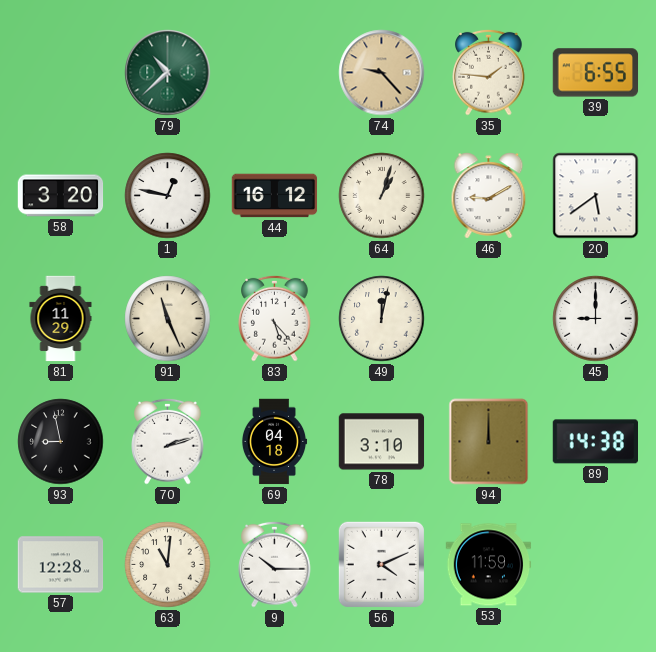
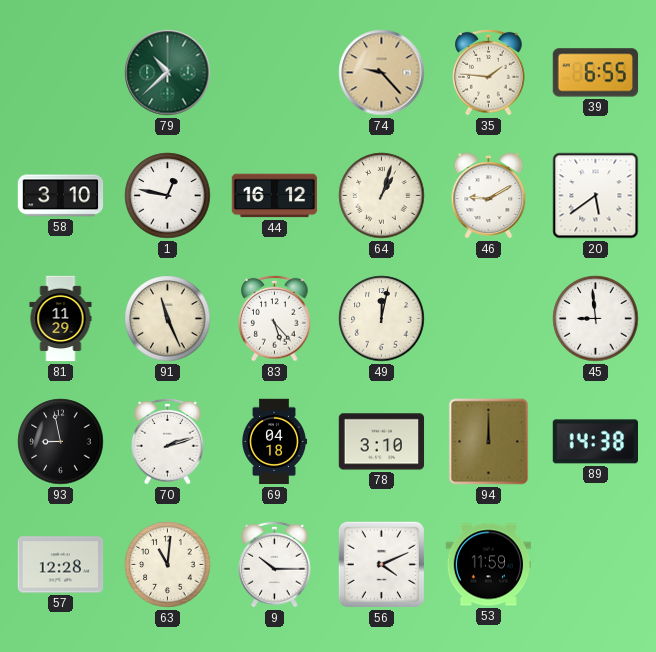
58: 3:20 -> 3:10 (61, 196)
45: 9:00 -> 8:59 (596, 319)
